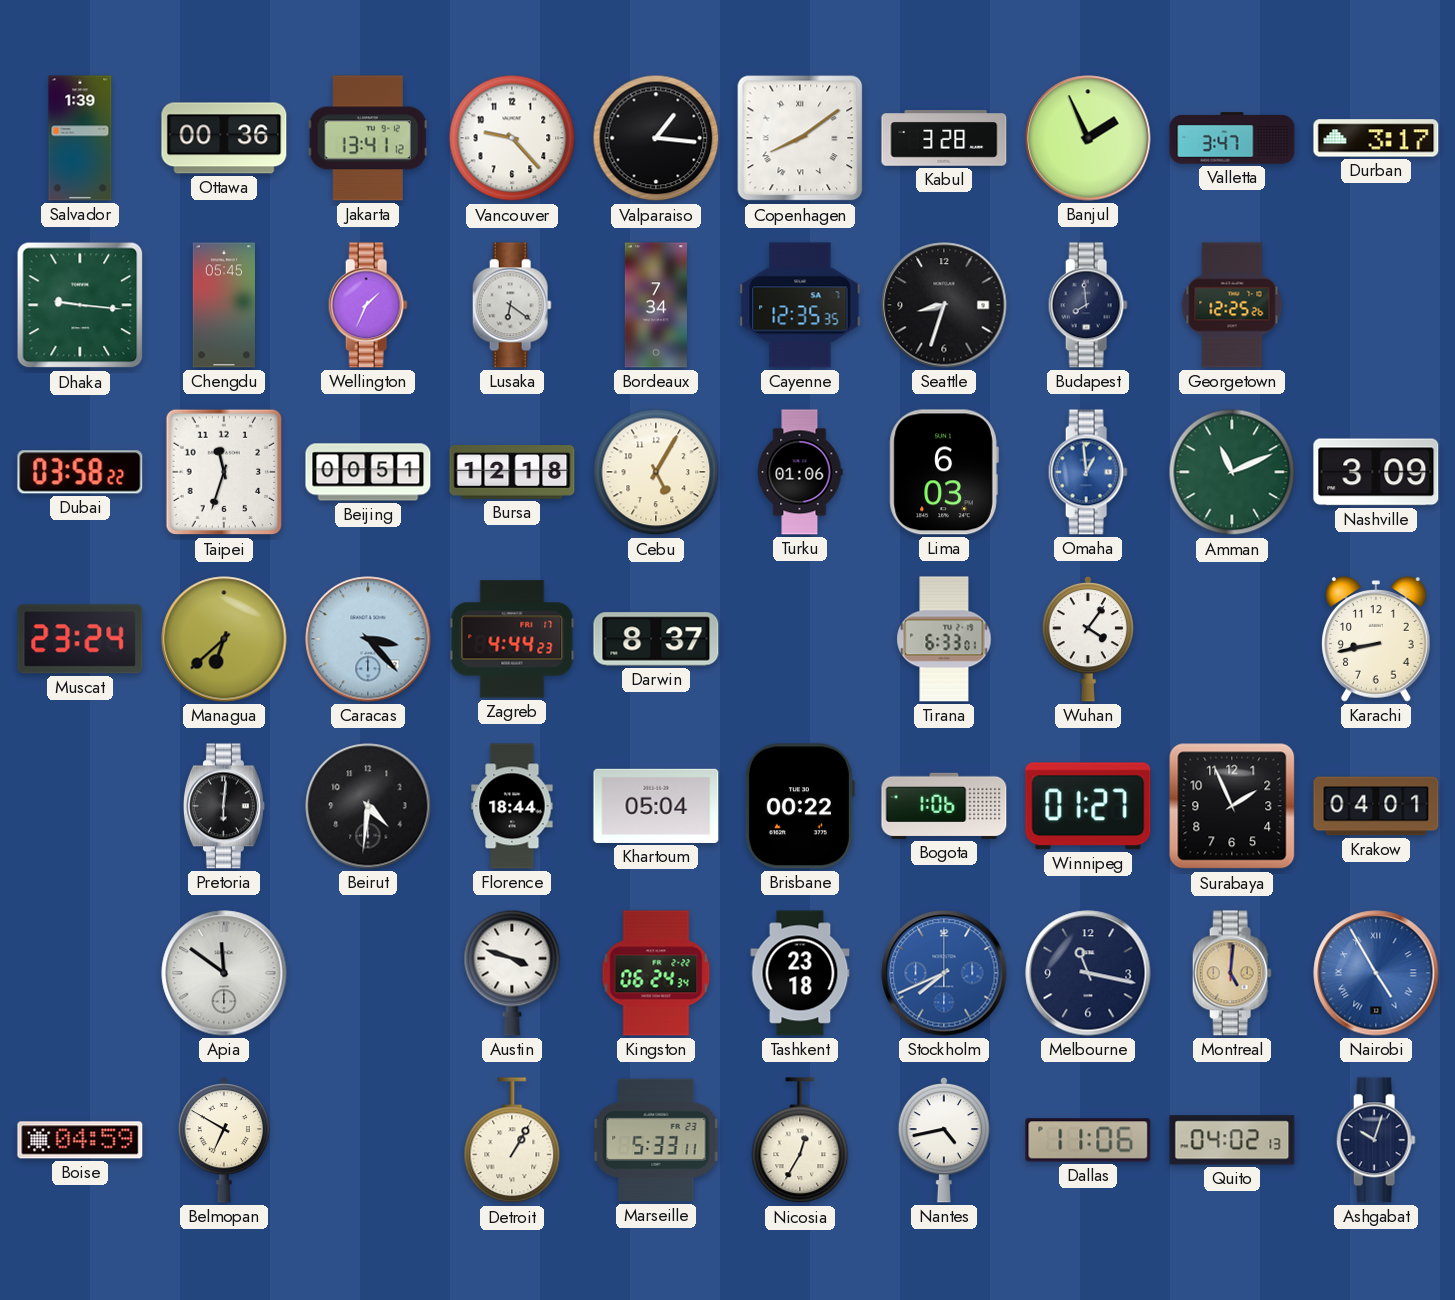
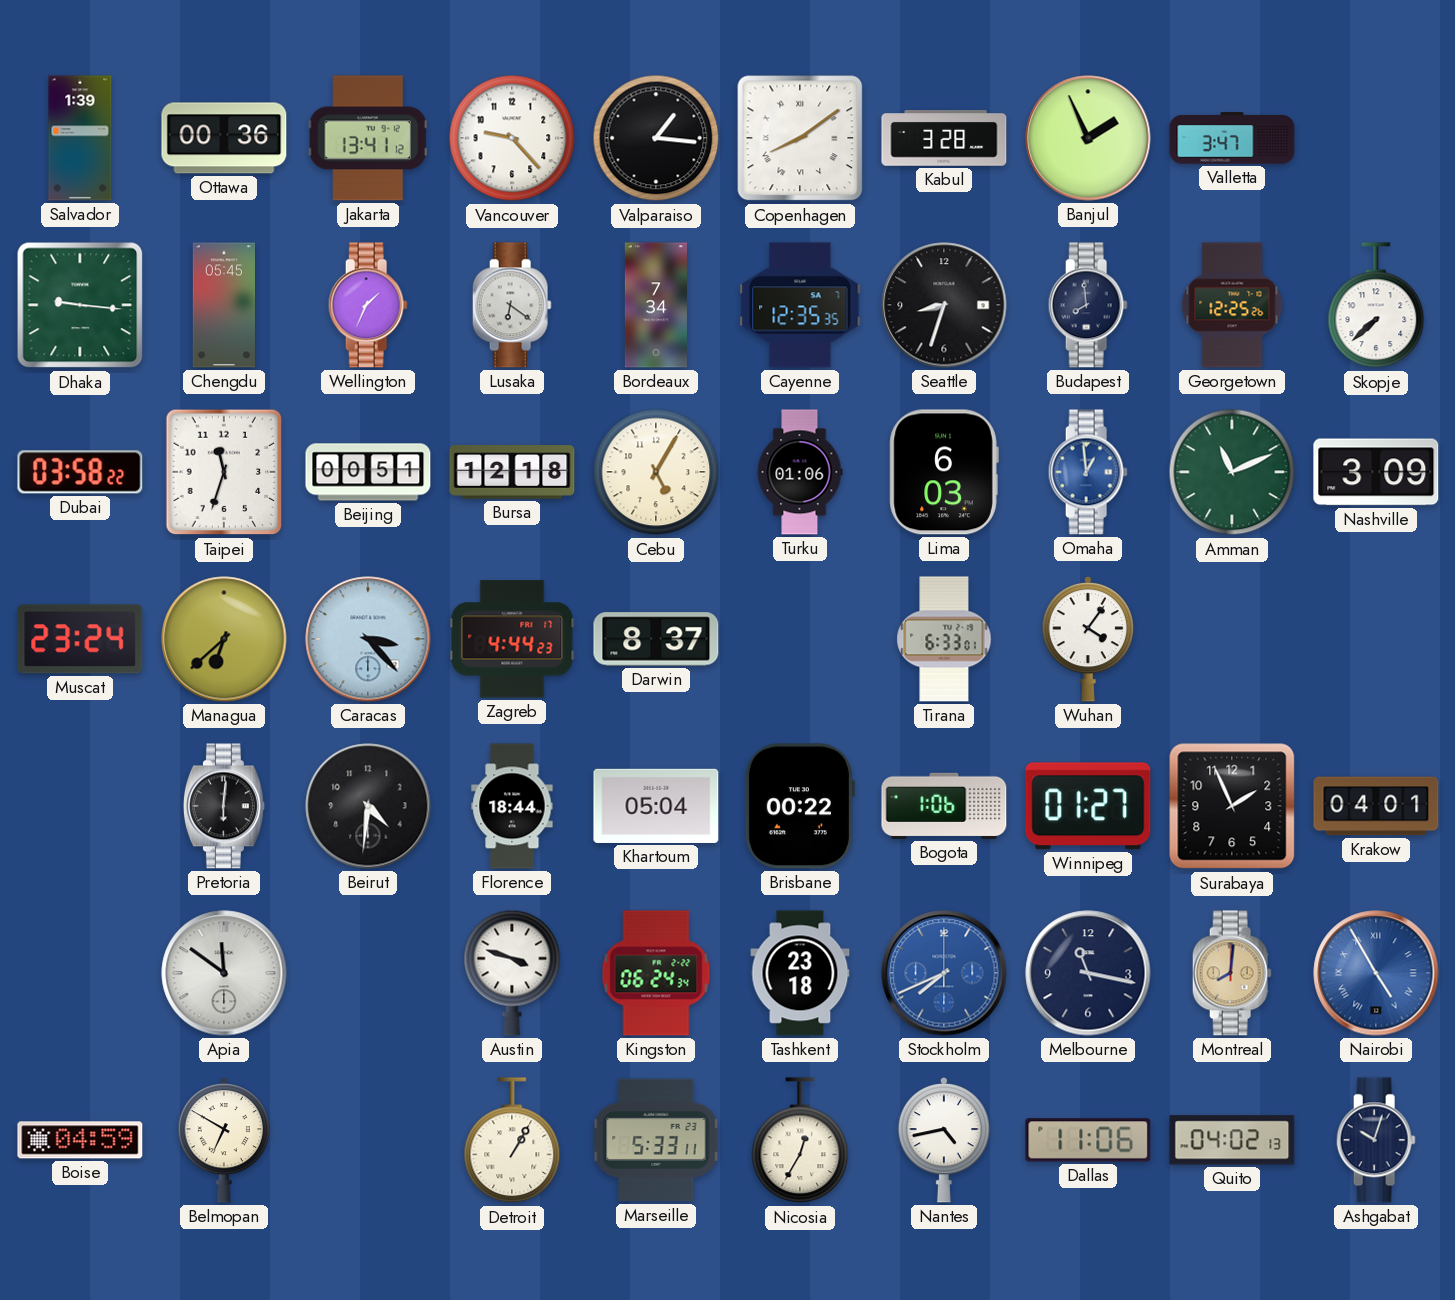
Durban: 3:17 -> none (1376, 138)
Skopje: none -> 7:38 (1376, 306)
Karachi: 8:43 -> none (1377, 639)
Montreal: 5:01 -> 8:01 (1232, 973)
